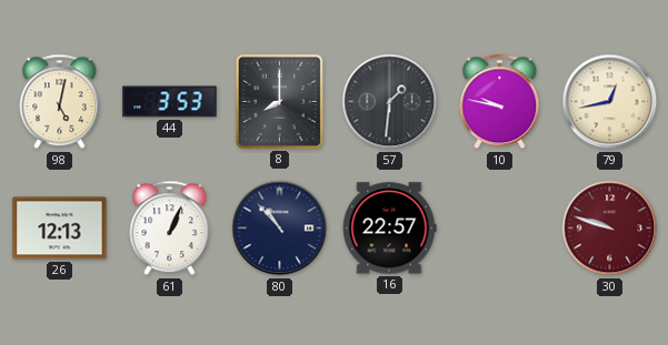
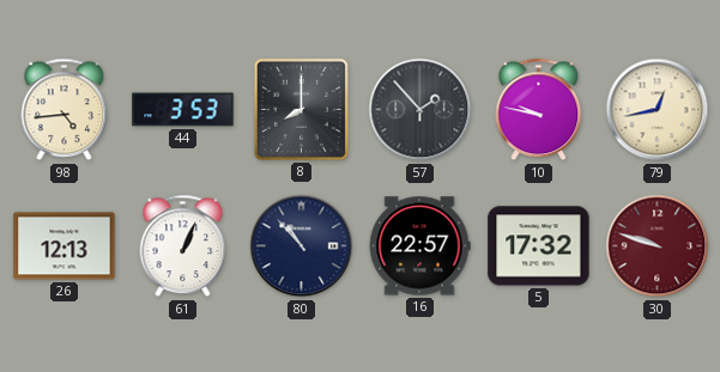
98: 5:02 -> 4:44 (65, 110)
57: 1:31 -> 1:53 (420, 110)
5: none -> 17:32 (539, 246)
